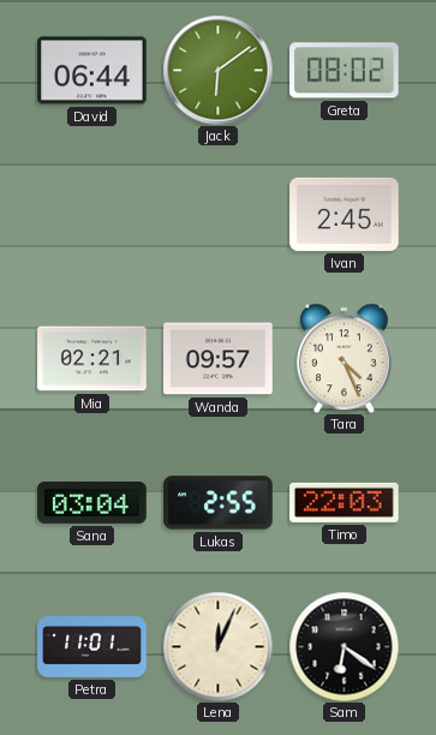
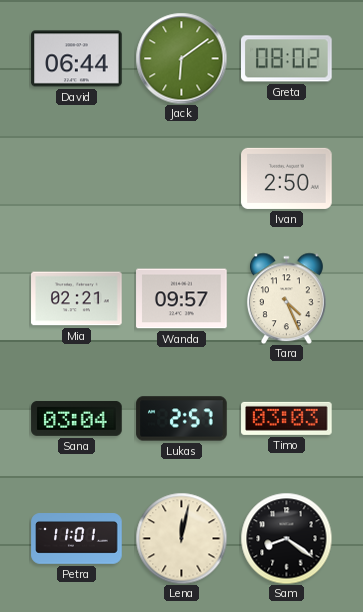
Ivan: 2:45 -> 2:50 (287, 178)
Lukas: 2:55 -> 2:57 (182, 419)
Timo: 22:03 -> 03:03 (287, 418)
Lena: 12:04 -> 12:02 (181, 538)
Sam: 6:21 -> 8:21 (286, 538)
